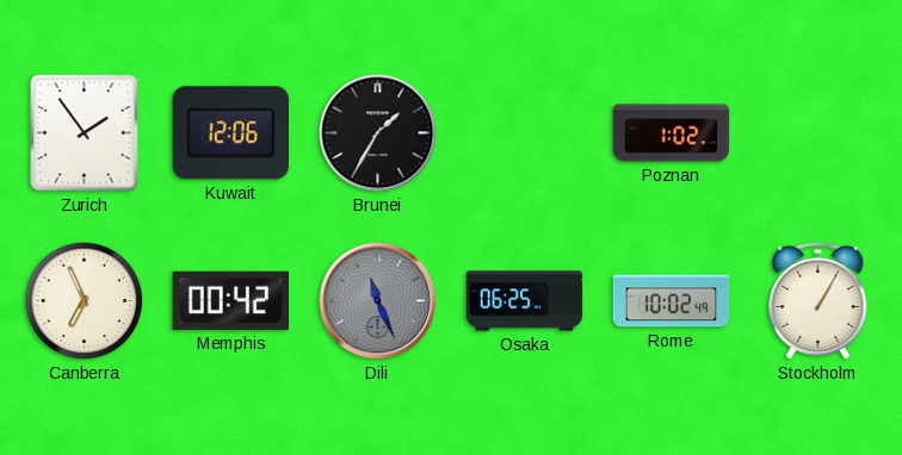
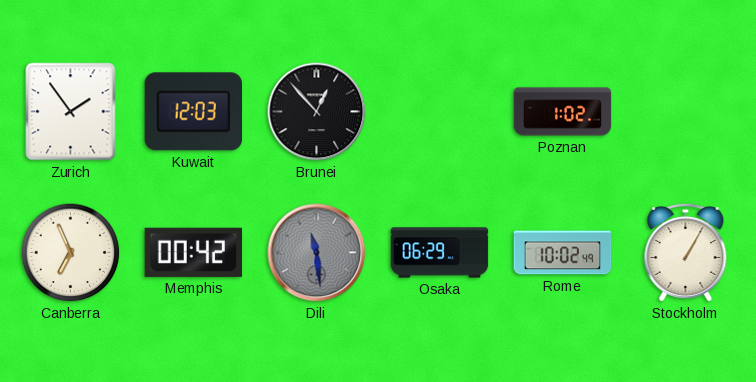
Kuwait: 12:06 -> 12:03 (193, 112)
Brunei: 1:35 -> 12:53 (317, 112)
Dili: 11:26 -> 11:29 (317, 253)
Osaka: 06:25 -> 06:29 (440, 253)
